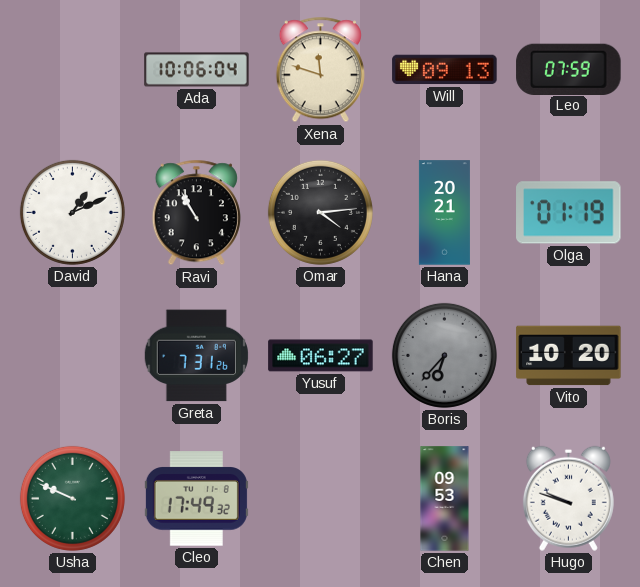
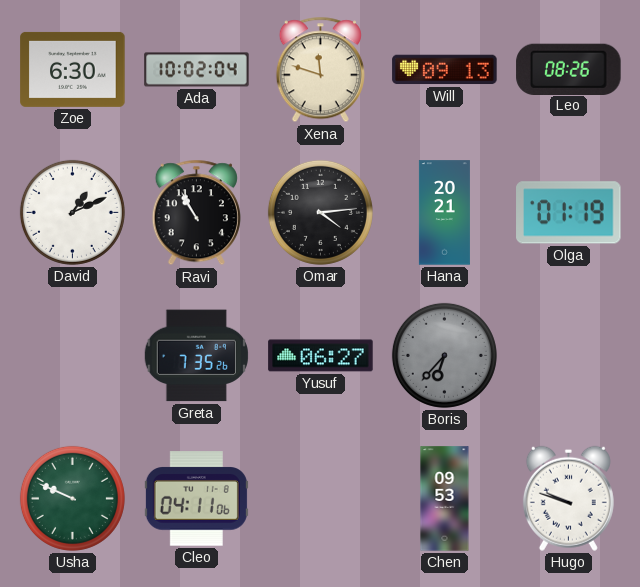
Zoe: none -> 6:30 (73, 69)
Ada: 10:06 -> 10:02 (197, 70)
Leo: 07:59 -> 08:26 (569, 69)
Greta: 7:31 -> 7:35 (196, 356)
Vito: 10:20 -> none (569, 356)
Cleo: 17:49 -> 04:11 (196, 499)
